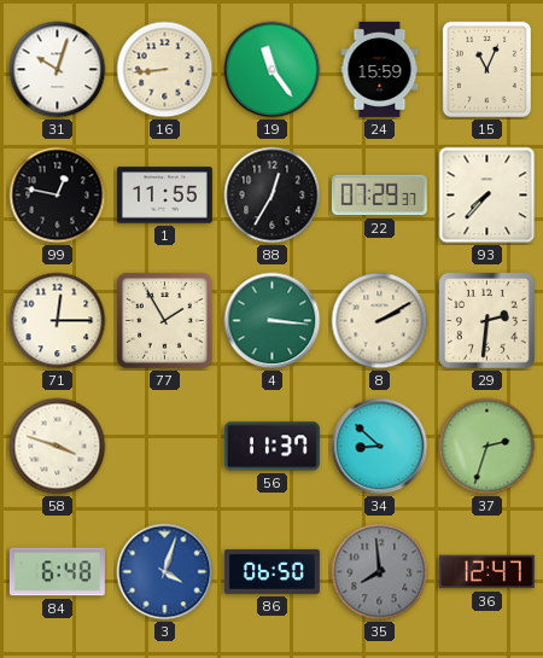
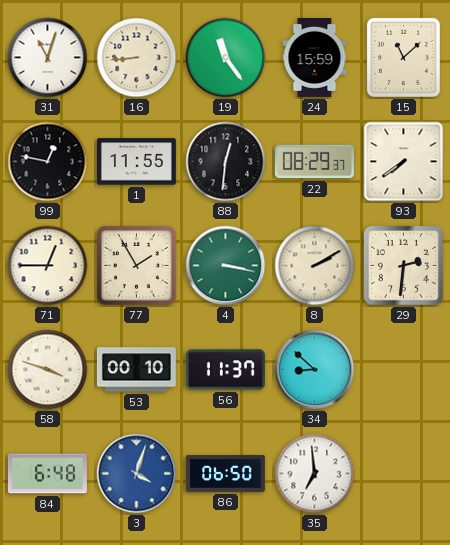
31: 10:03 -> 11:03 (48, 58)
15: 11:04 -> 11:08 (403, 57)
88: 12:35 -> 12:31 (226, 162)
22: 07:29 -> 08:29 (314, 162)
93: 7:37 -> 7:39 (404, 162)
71: 12:15 -> 12:45 (48, 266)
4: 3:16 -> 3:17 (226, 266)
53: none -> 00:10 (136, 370)
37: 2:33 -> none (487, 447)
35: 7:59 -> 6:59 (315, 474)
35 dial: grey -> white (315, 474)
36: 12:47 -> none (486, 572)
